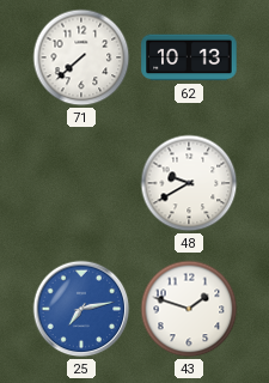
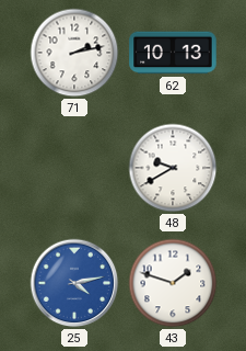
71: 7:38 -> 2:13 (74, 53)
25: 7:13 -> 4:13 (74, 283)
